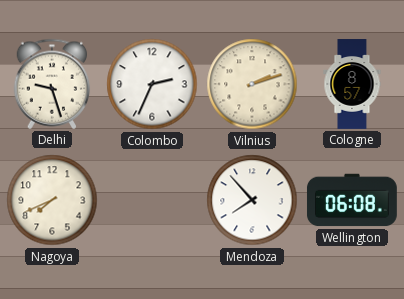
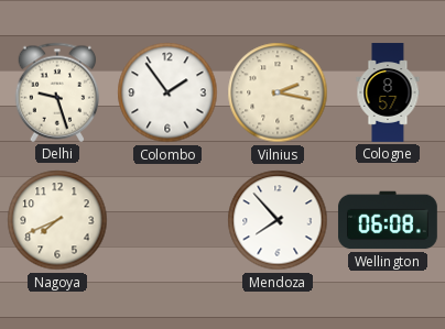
Colombo: 2:34 -> 1:54 (167, 92)
Vilnius: 2:12 -> 2:17 (278, 92)
